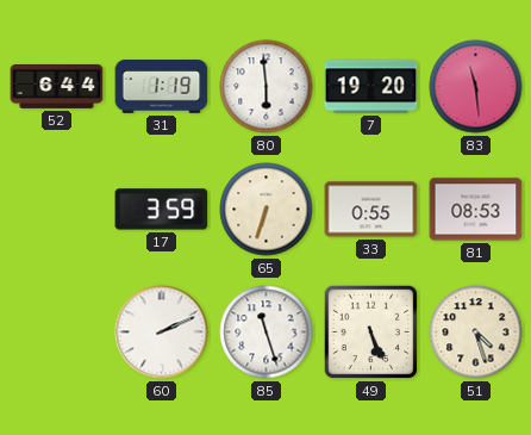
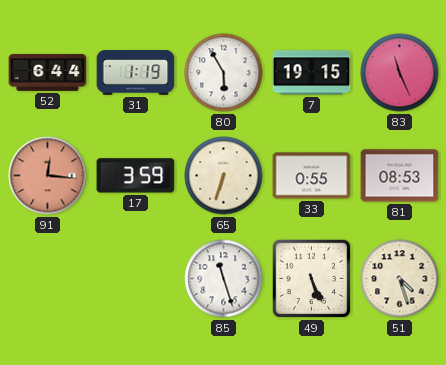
80: 5:59 -> 5:55 (224, 73)
7: 19:20 -> 19:15 (312, 73)
83: 11:29 -> 11:26 (400, 73)
91: none -> 12:16 (48, 176)
60: 2:11 -> none (162, 333)
